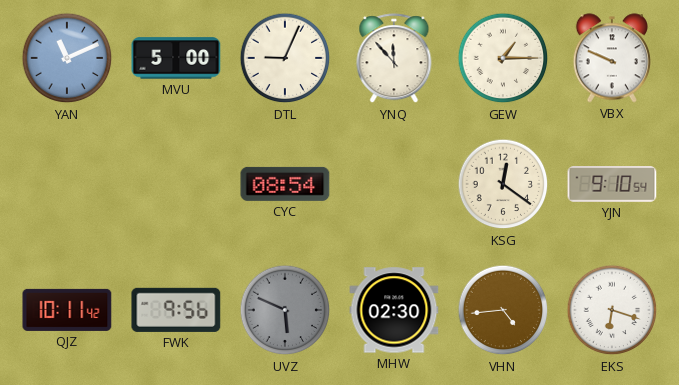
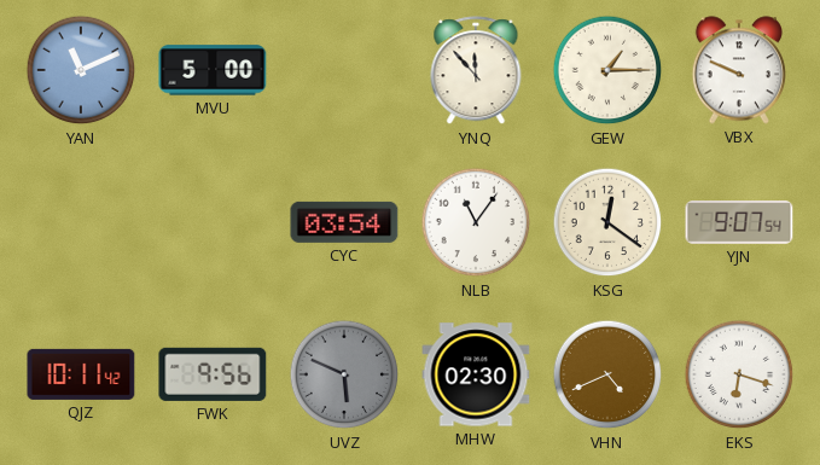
DTL: 9:04 -> none (285, 58)
CYC: 08:54 -> 03:54 (344, 222)
NLB: none -> 11:06 (476, 222)
YJN: 9:10 -> 9:07 (739, 222)
VHN: 4:44 -> 4:41 (607, 374)
